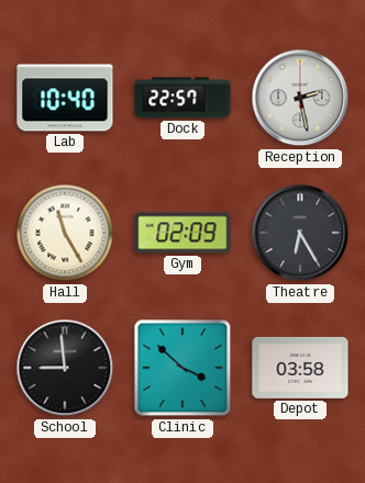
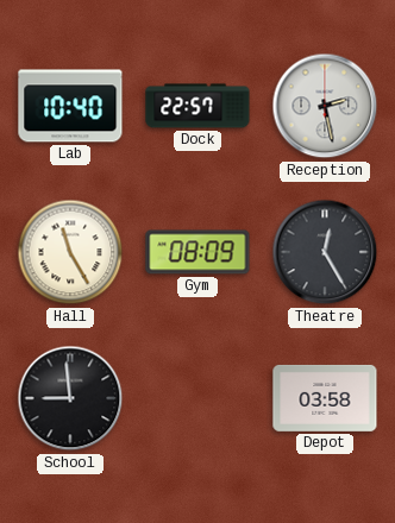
Gym: 02:09 -> 08:09 (197, 252)
Theatre: 6:25 -> 12:25 (325, 252)
Clinic: 3:52 -> none (182, 368)
